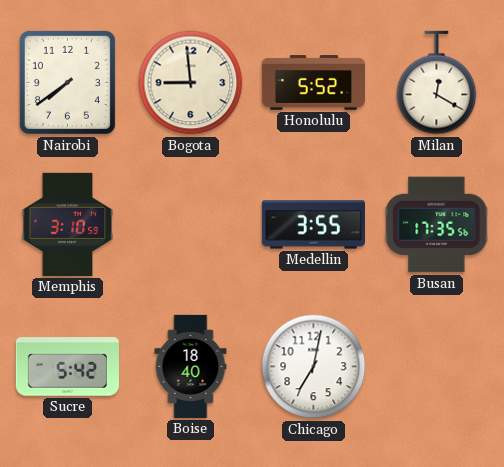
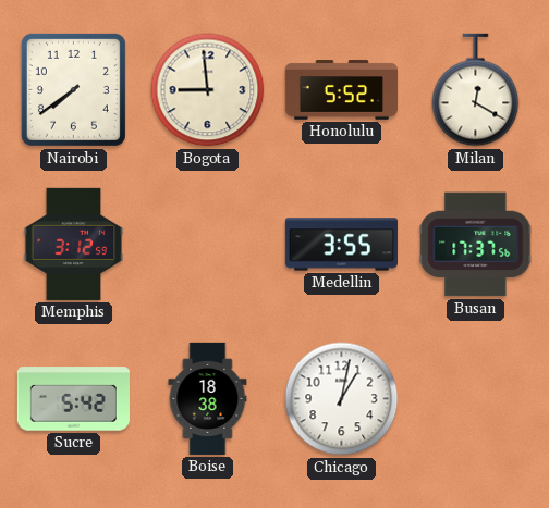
Memphis: 3:10 -> 3:12 (74, 244)
Busan: 17:35 -> 17:37 (476, 245)
Boise: 18:40 -> 18:38 (208, 398)
Chicago: 7:02 -> 1:02 (342, 399)
